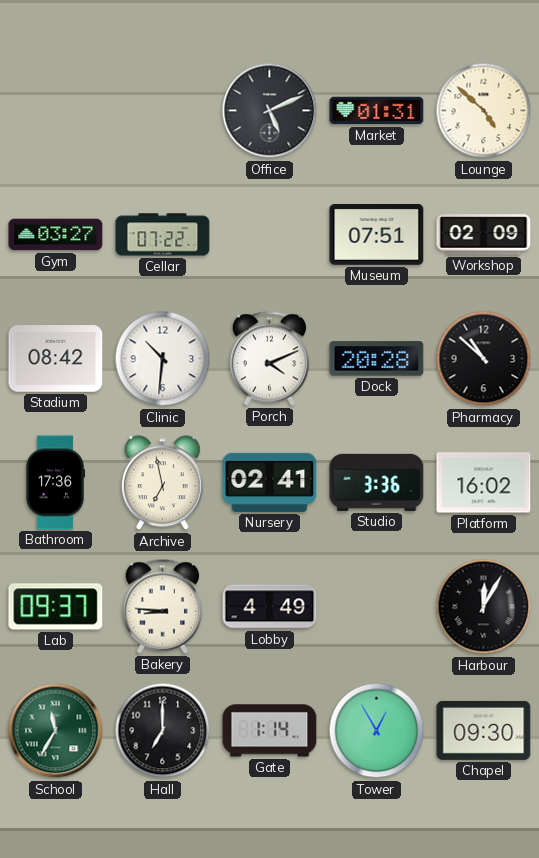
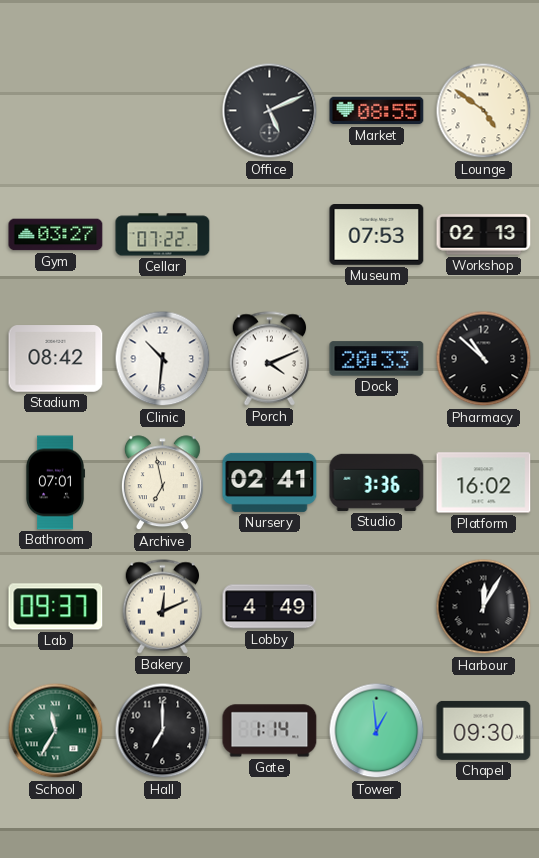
Market: 01:31 -> 08:55 (377, 111)
Lounge: 4:52 -> 4:51 (484, 111)
Museum: 07:51 -> 07:53 (377, 235)
Workshop: 02:09 -> 02:13 (484, 235)
Dock: 20:28 -> 20:33 (377, 359)
Bathroom: 17:36 -> 07:01 (55, 483)
Bakery: 8:46 -> 12:11 (163, 607)
Tower: 12:55 -> 12:59 (377, 731)
